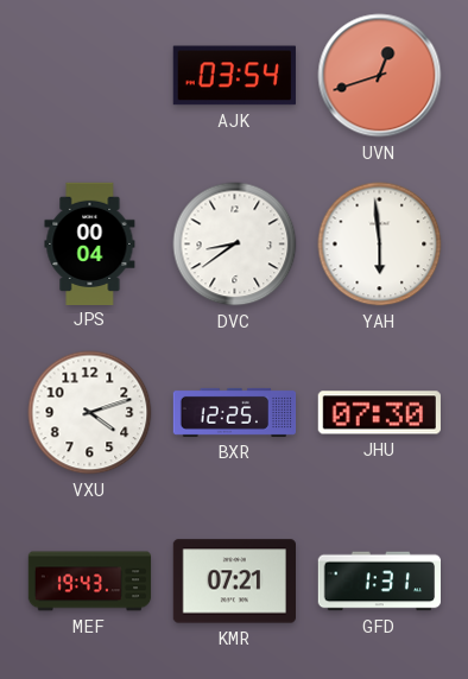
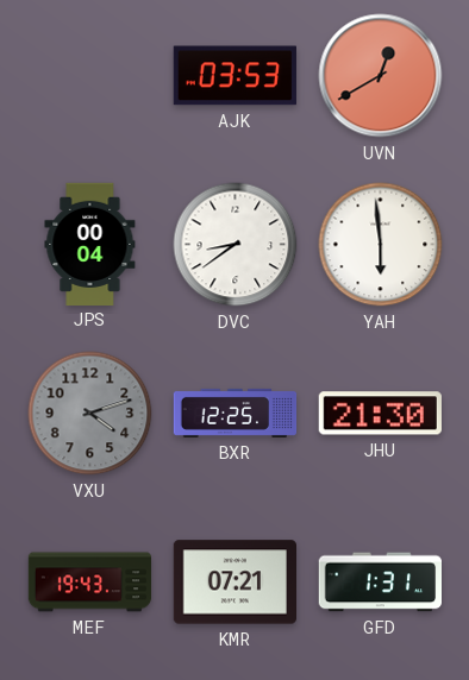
AJK: 03:54 -> 03:53 (234, 76)
UVN: 12:42 -> 12:40 (381, 76)
VXU dial: white -> grey (90, 414)
JHU: 07:30 -> 21:30 (380, 414)
